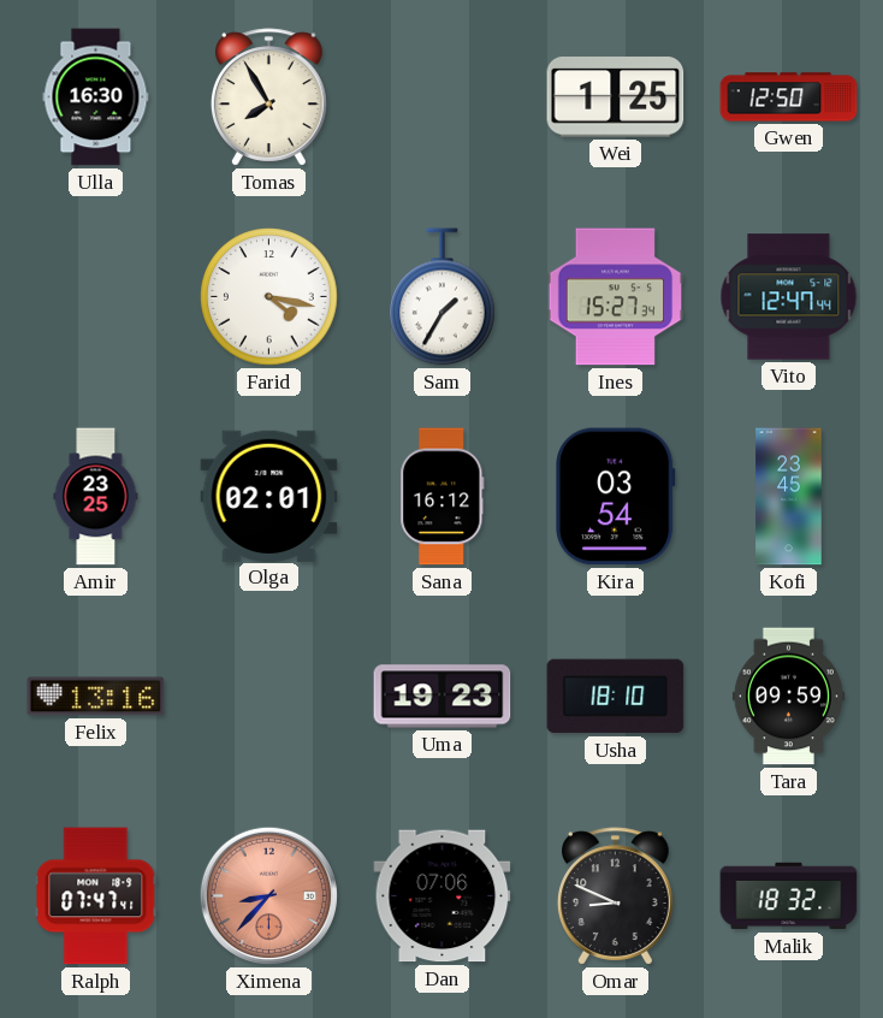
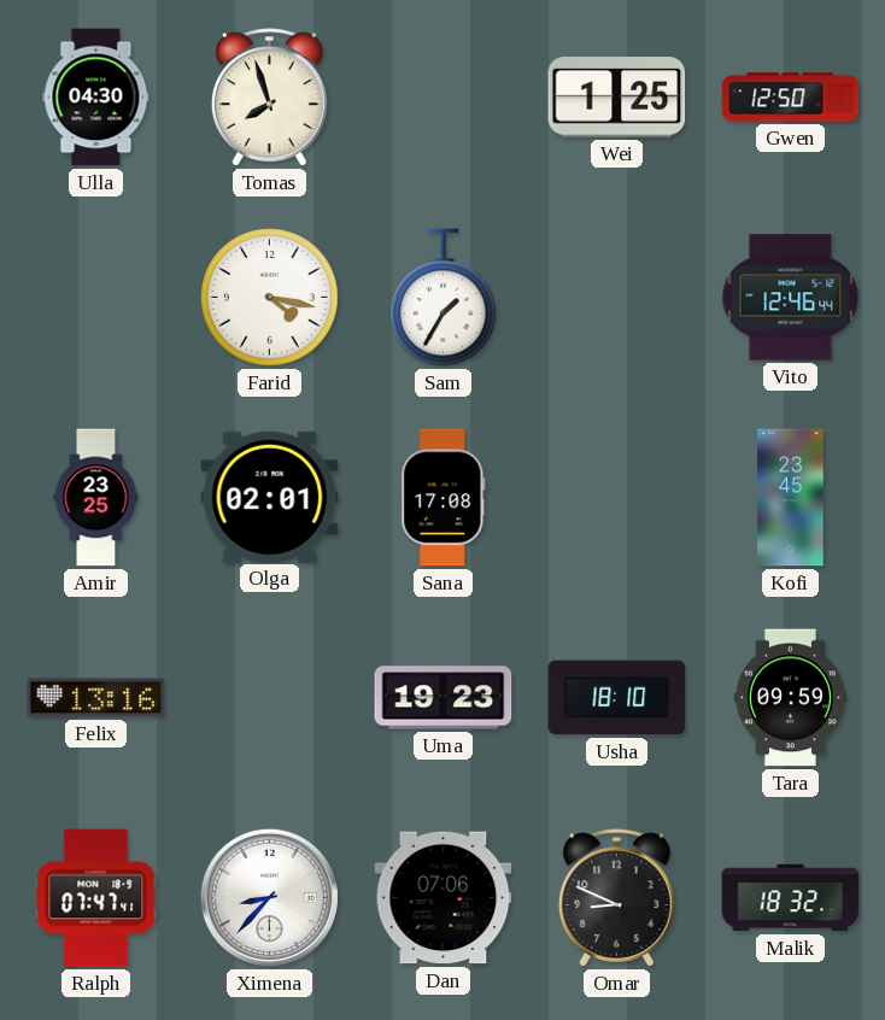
Ulla: 16:30 -> 04:30 (96, 98)
Tomas: 7:55 -> 7:57 (270, 98)
Ines: 15:27 -> none (616, 297)
Vito: 12:47 -> 12:46 (791, 298)
Sana: 16:12 -> 17:08 (444, 498)
Kira: 03:54 -> none (616, 497)
Ximena dial: salmon -> white (269, 897)
